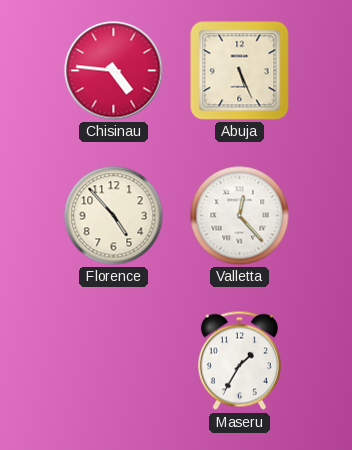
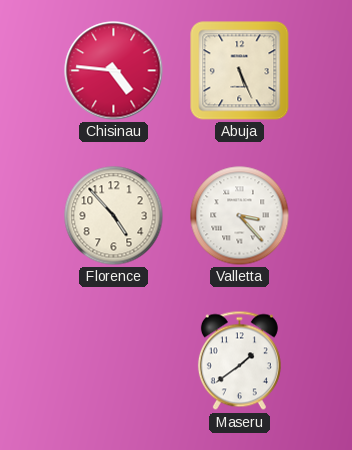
Valletta: 12:23 -> 3:23 (240, 216)
Maseru: 1:35 -> 1:39 (239, 361)
